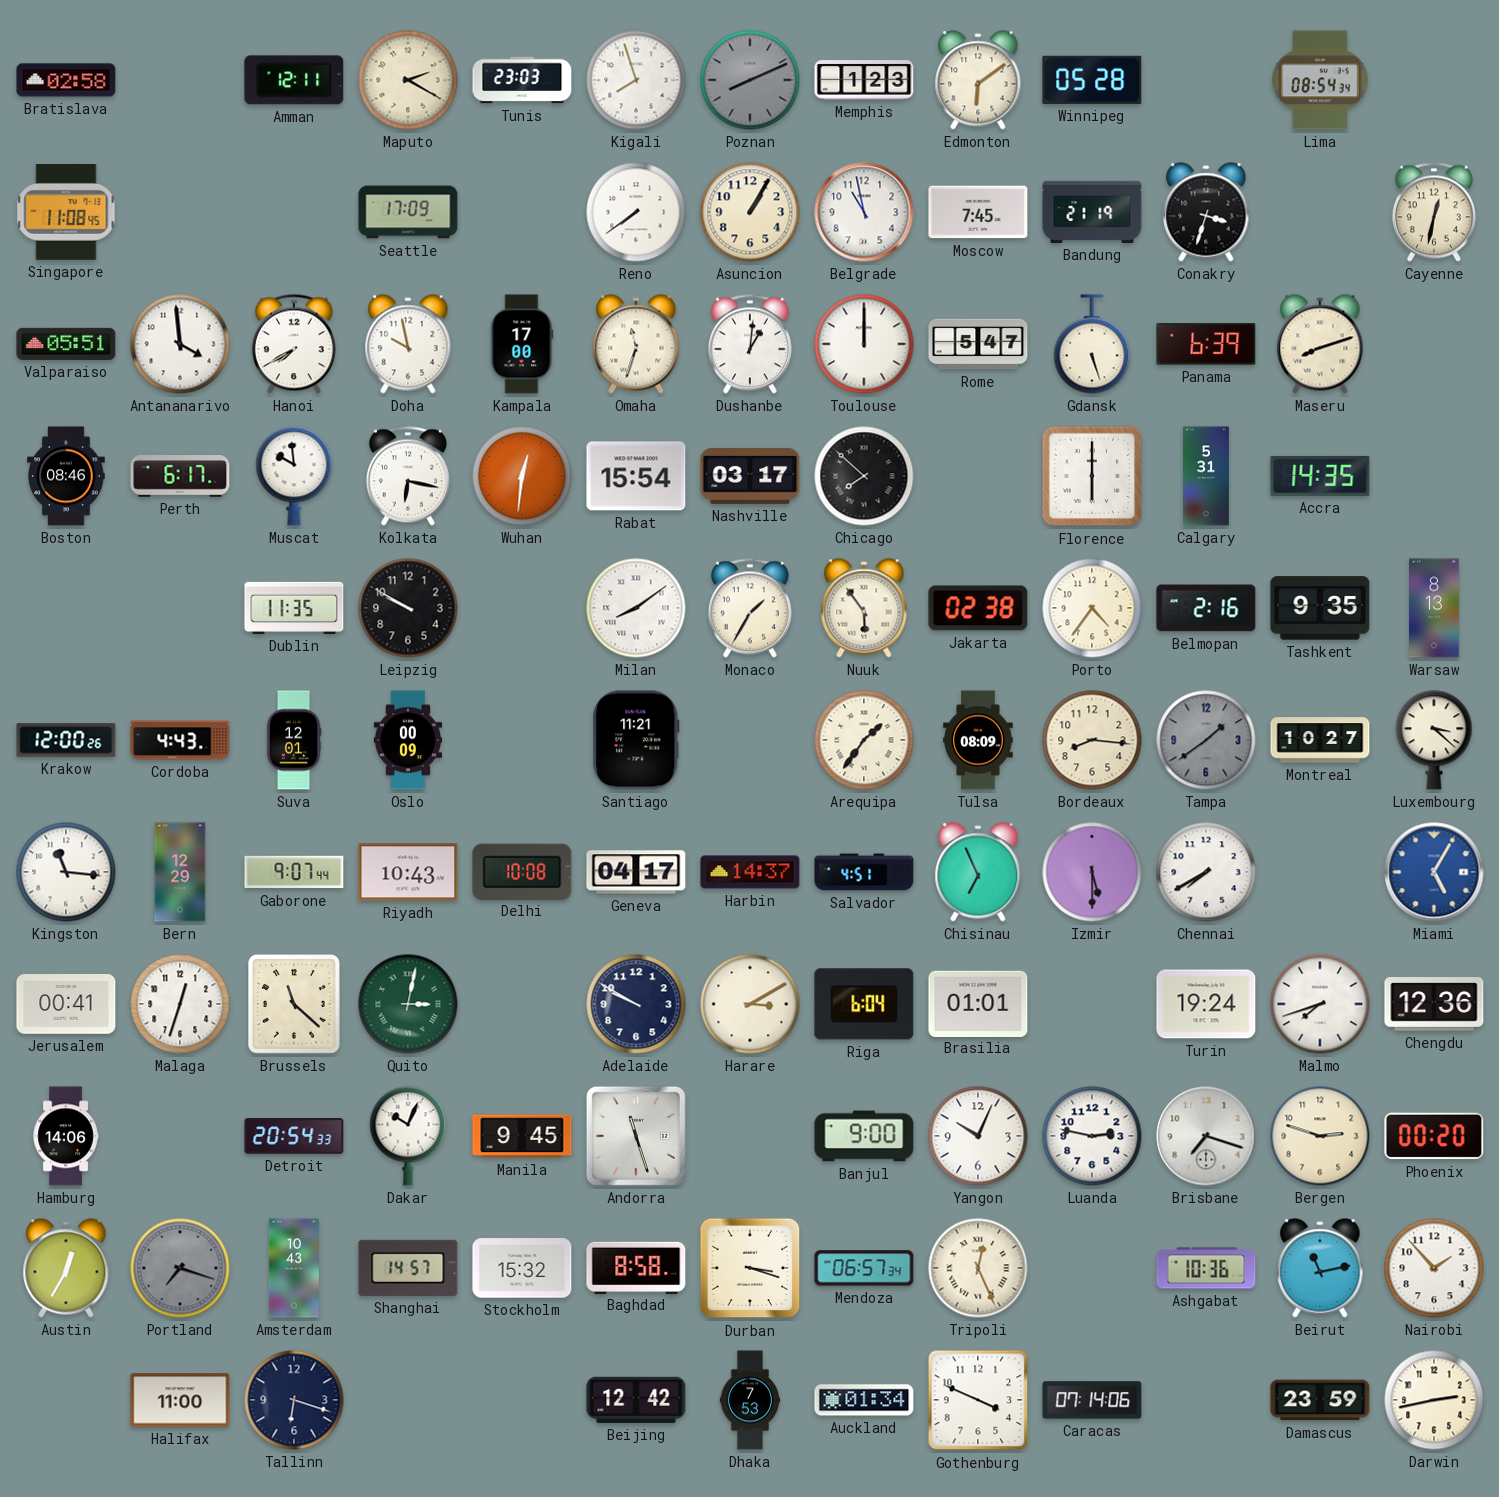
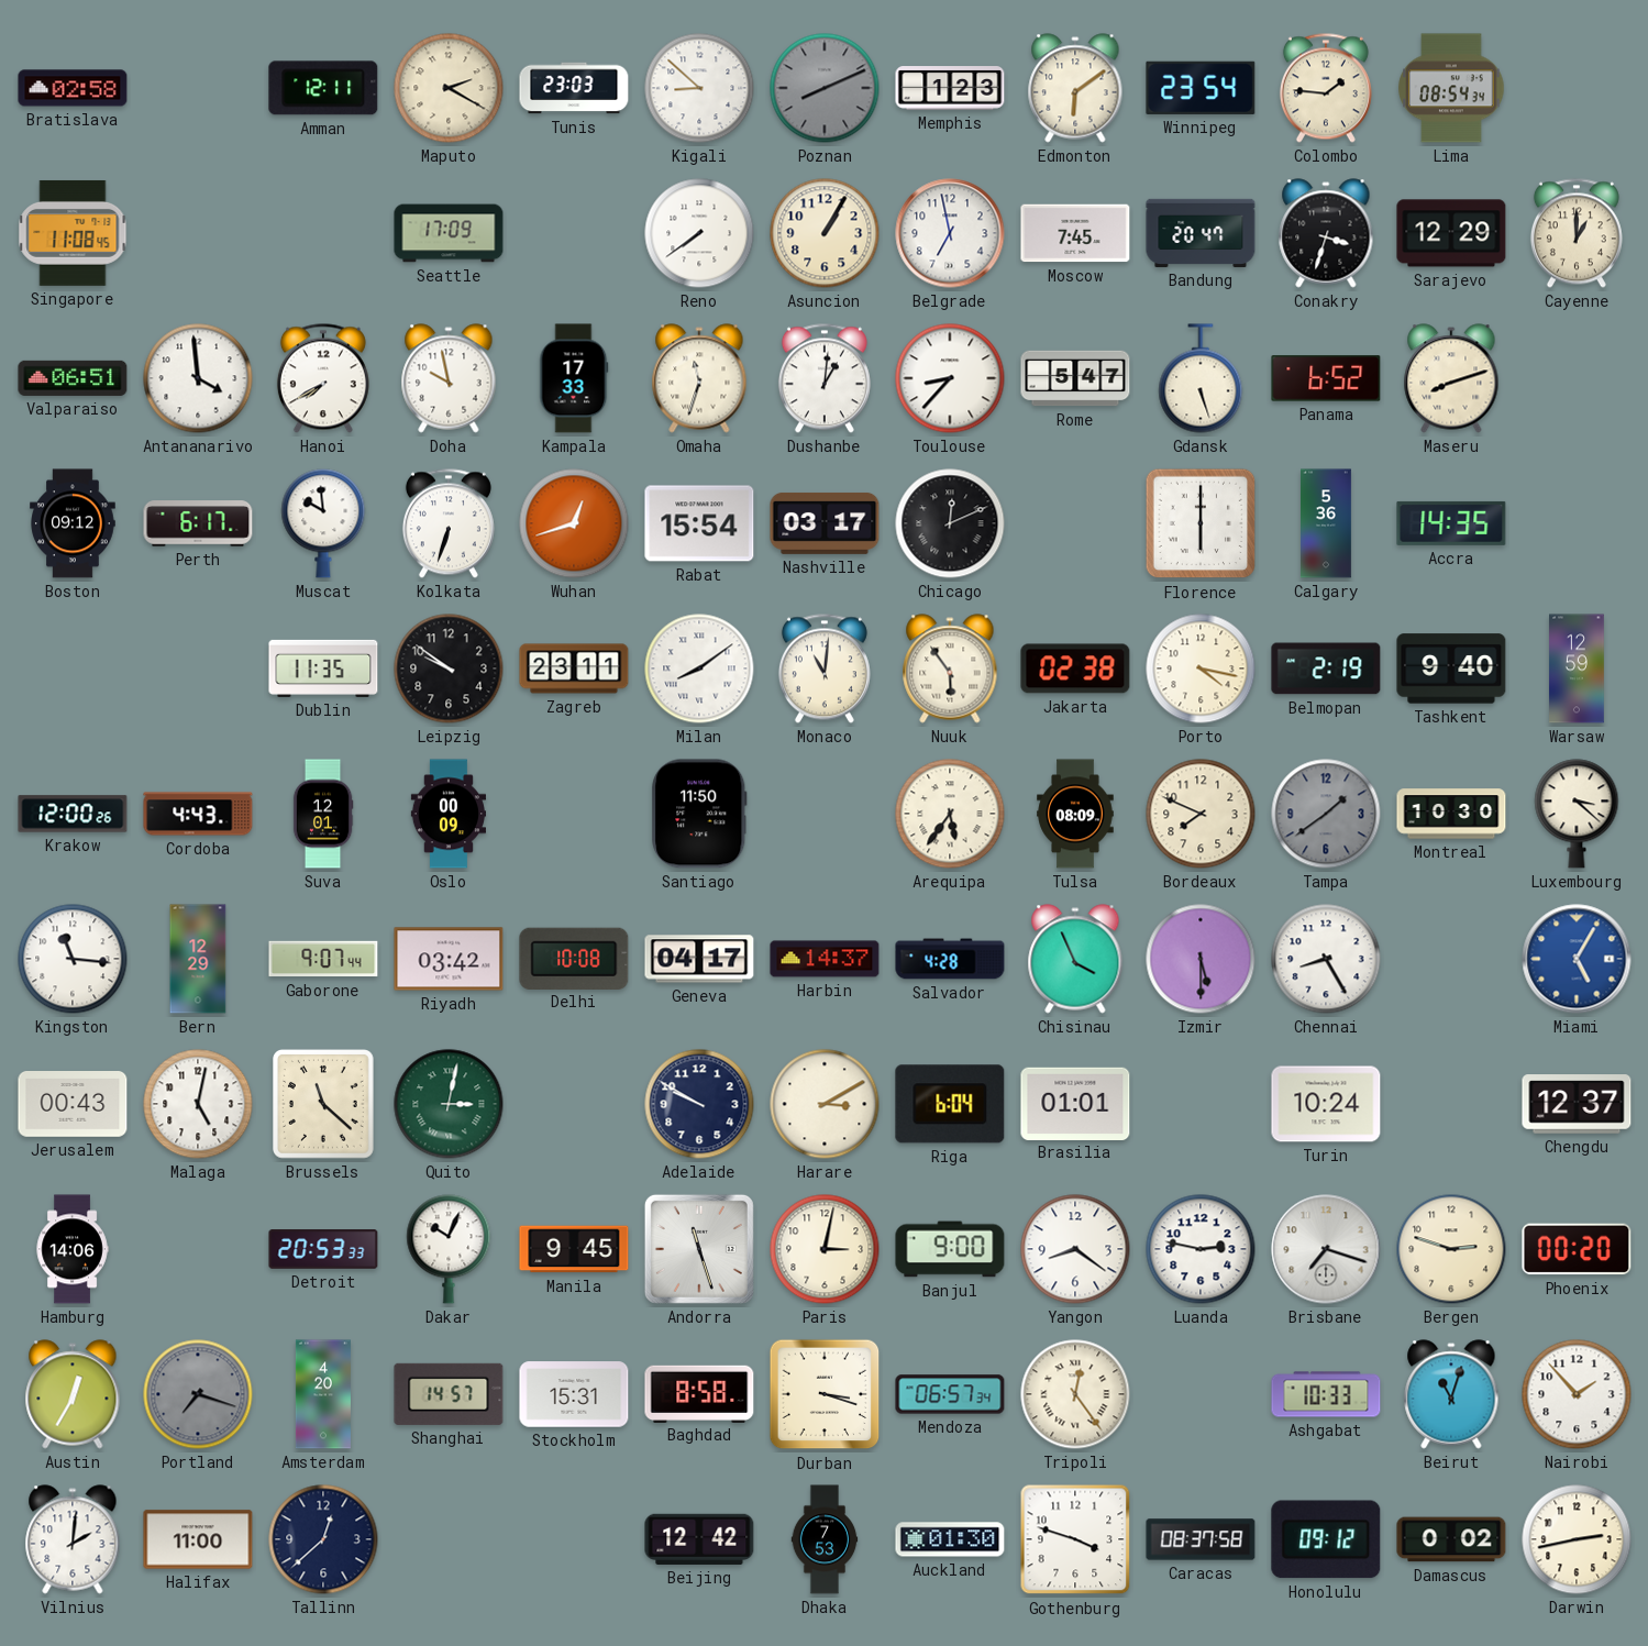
Kigali: 7:57 -> 8:52 (699, 88)
Winnipeg: 05:28 -> 23:54 (1201, 88)
Colombo: none -> 1:46 (1326, 88)
Belgrade: 10:58 -> 6:58 (950, 233)
Bandung: 21:19 -> 20:47 (1201, 233)
Sarajevo: none -> 12:29 (1451, 233)
Cayenne: 12:32 -> 1:00 (1577, 233)
Valparaiso: 05:51 -> 06:51 (73, 378)
Kampala: 17:00 -> 17:33 (574, 378)
Toulouse: 12:00 -> 8:37 (950, 378)
Panama: 6:39 -> 6:52 (1326, 378)
Boston: 08:46 -> 09:12 (73, 523)
Kolkata: 6:17 -> 6:33 (449, 523)
Wuhan: 12:31 -> 12:42 (574, 523)
Chicago: 7:52 -> 12:11 (950, 523)
Calgary: 5:31 -> 5:36 (1327, 523)
Leipzig: 9:50 -> 9:51 (449, 669)
Zagreb: none -> 23:11 (574, 669)
Monaco: 1:35 -> 11:01 (825, 669)
Porto: 4:36 -> 4:17 (1201, 669)
Belmopan: 2:16 -> 2:19 (1326, 669)
Tashkent: 9:35 -> 9:40 (1451, 669)
Warsaw: 8:13 -> 12:59 (1577, 669)
Santiago: 11:21 -> 11:50 (699, 814)
Arequipa: 1:36 -> 5:36 (950, 814)
Bordeaux: 8:16 -> 7:49 (1201, 814)
Montreal: 10:27 -> 10:30 (1451, 814)
Riyadh: 10:43 -> 03:42 (449, 959)
Salvador: 4:51 -> 4:28 (950, 959)
Chisinau: 6:56 -> 3:56 (1075, 959)
Chennai: 7:40 -> 8:25 (1326, 959)
Jerusalem: 00:41 -> 00:43 (73, 1105)
Malaga: 12:33 -> 5:02 (198, 1104)
Turin: 19:24 -> 10:24 (1326, 1104)
Malmo: 7:42 -> none (1320, 1004)
Chengdu: 12:36 -> 12:37 (1577, 1104)
Detroit: 20:54 -> 20:53 (323, 1249)
Paris: none -> 3:02 (825, 1249)
Yangon: 10:04 -> 8:21 (1075, 1249)
Amsterdam: 10:43 -> 4:20 (323, 1394)
Stockholm: 15:32 -> 15:31 (574, 1394)
Tripoli: 12:26 -> 12:24 (1075, 1394)
Ashgabat: 10:36 -> 10:33 (1326, 1394)
Beirut: 11:13 -> 11:03 (1451, 1394)
Vilnius: none -> 2:01 (73, 1539)
Tallinn: 6:18 -> 12:38 (323, 1539)
Auckland: 01:34 -> 01:30 (950, 1539)
Gothenburg: 3:49 -> 3:48 (1075, 1539)
Caracas: 07:14 -> 08:37 (1201, 1539)
Honolulu: none -> 09:12 (1326, 1539)
Damascus: 23:59 -> 0:02 (1451, 1539)
